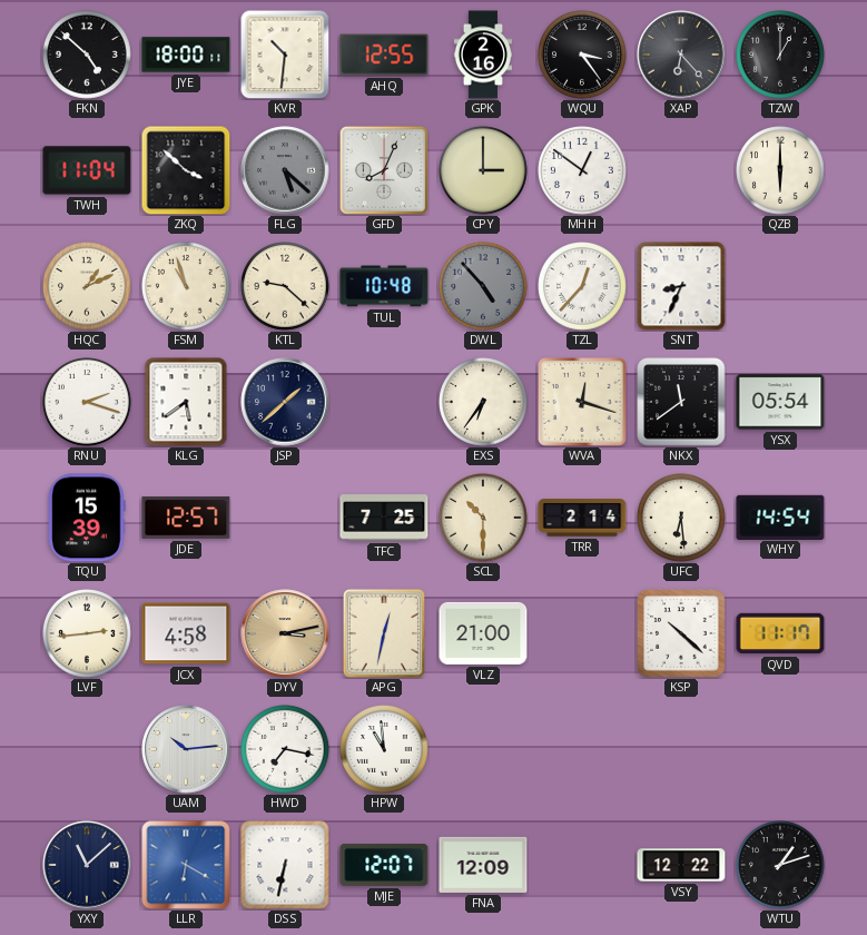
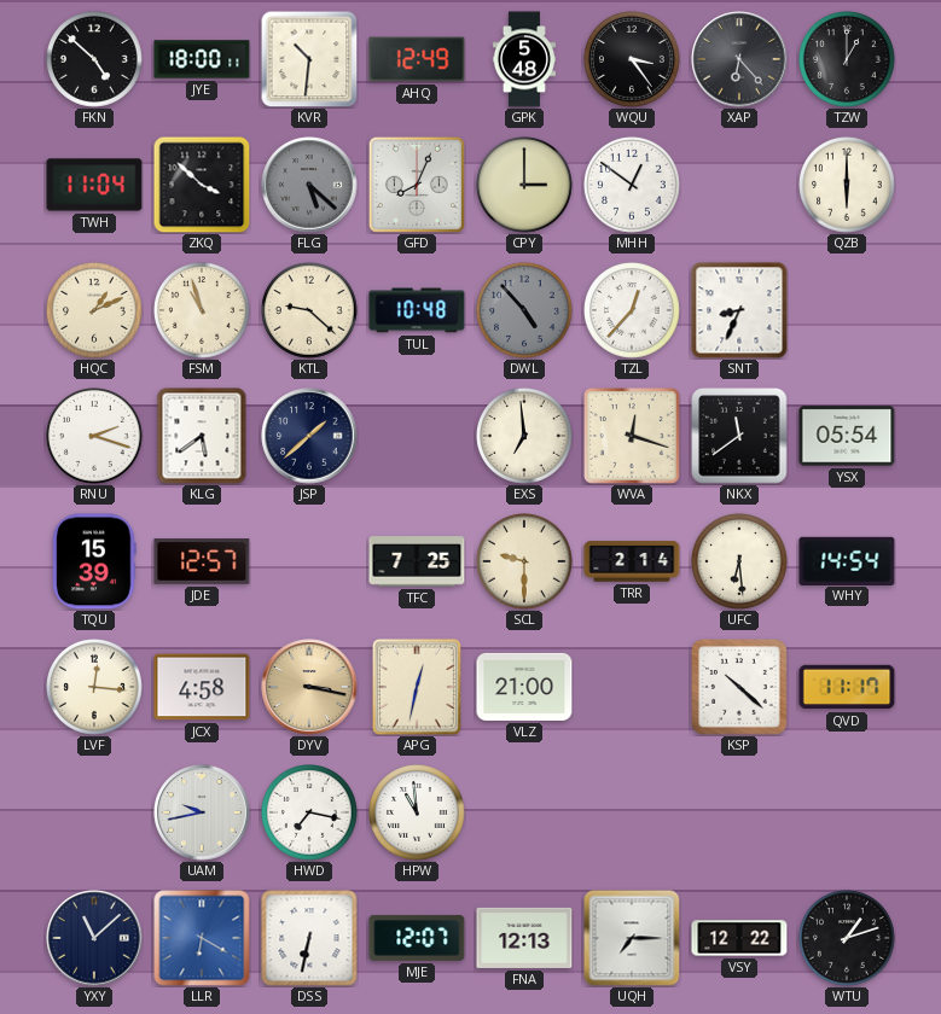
AHQ: 12:55 -> 12:49 (417, 59)
GPK: 2:16 -> 5:48 (523, 59)
EXS: 6:36 -> 6:59 (525, 437)
SCL: 10:30 -> 9:30 (525, 563)
LVF: 2:44 -> 12:16 (95, 688)
DYV: 3:13 -> 3:17 (309, 687)
UAM: 10:14 -> 9:43 (202, 812)
FNA: 12:09 -> 12:13 (524, 938)
UQH: none -> 7:15 (632, 938)
